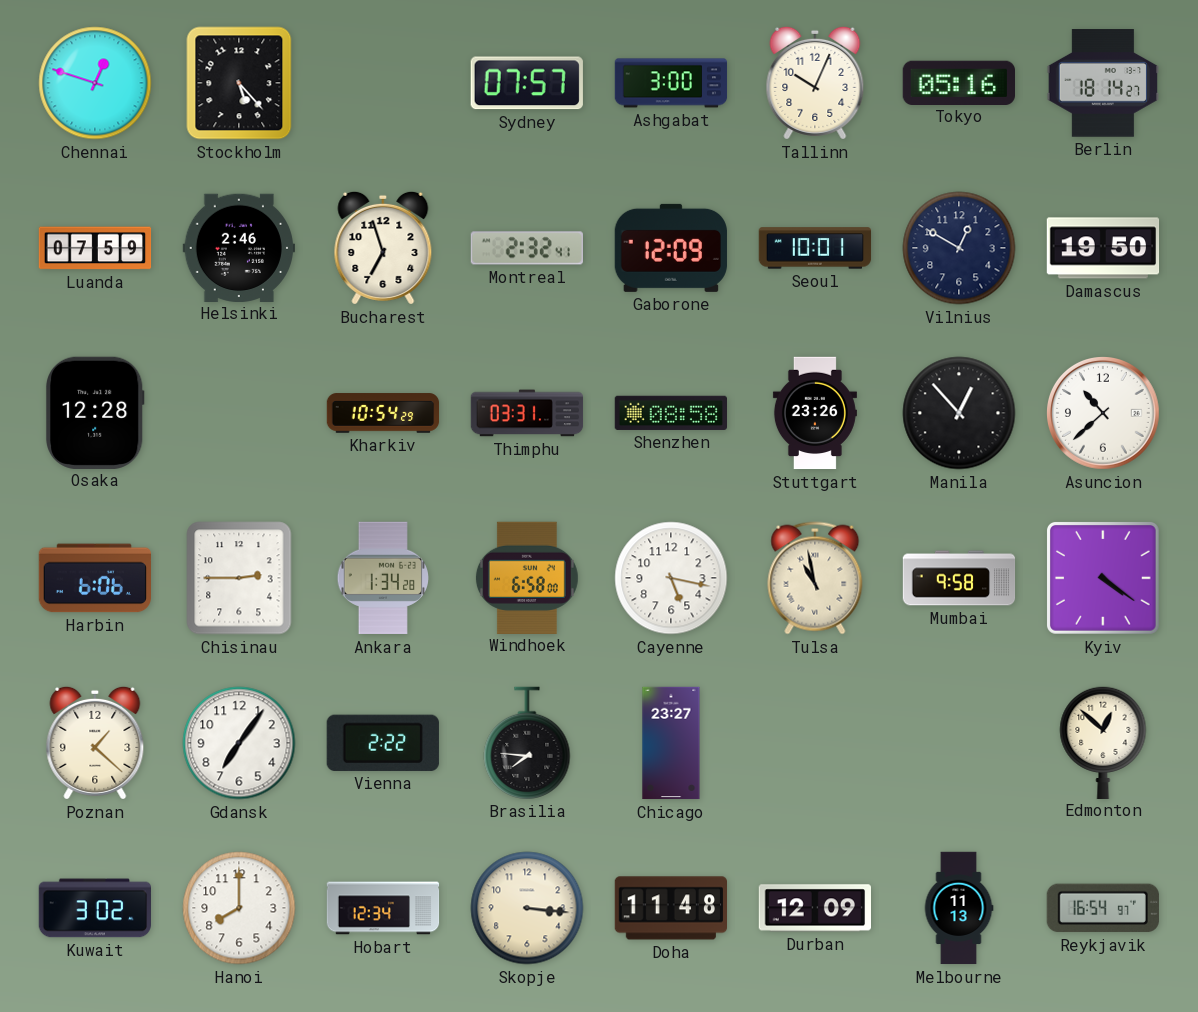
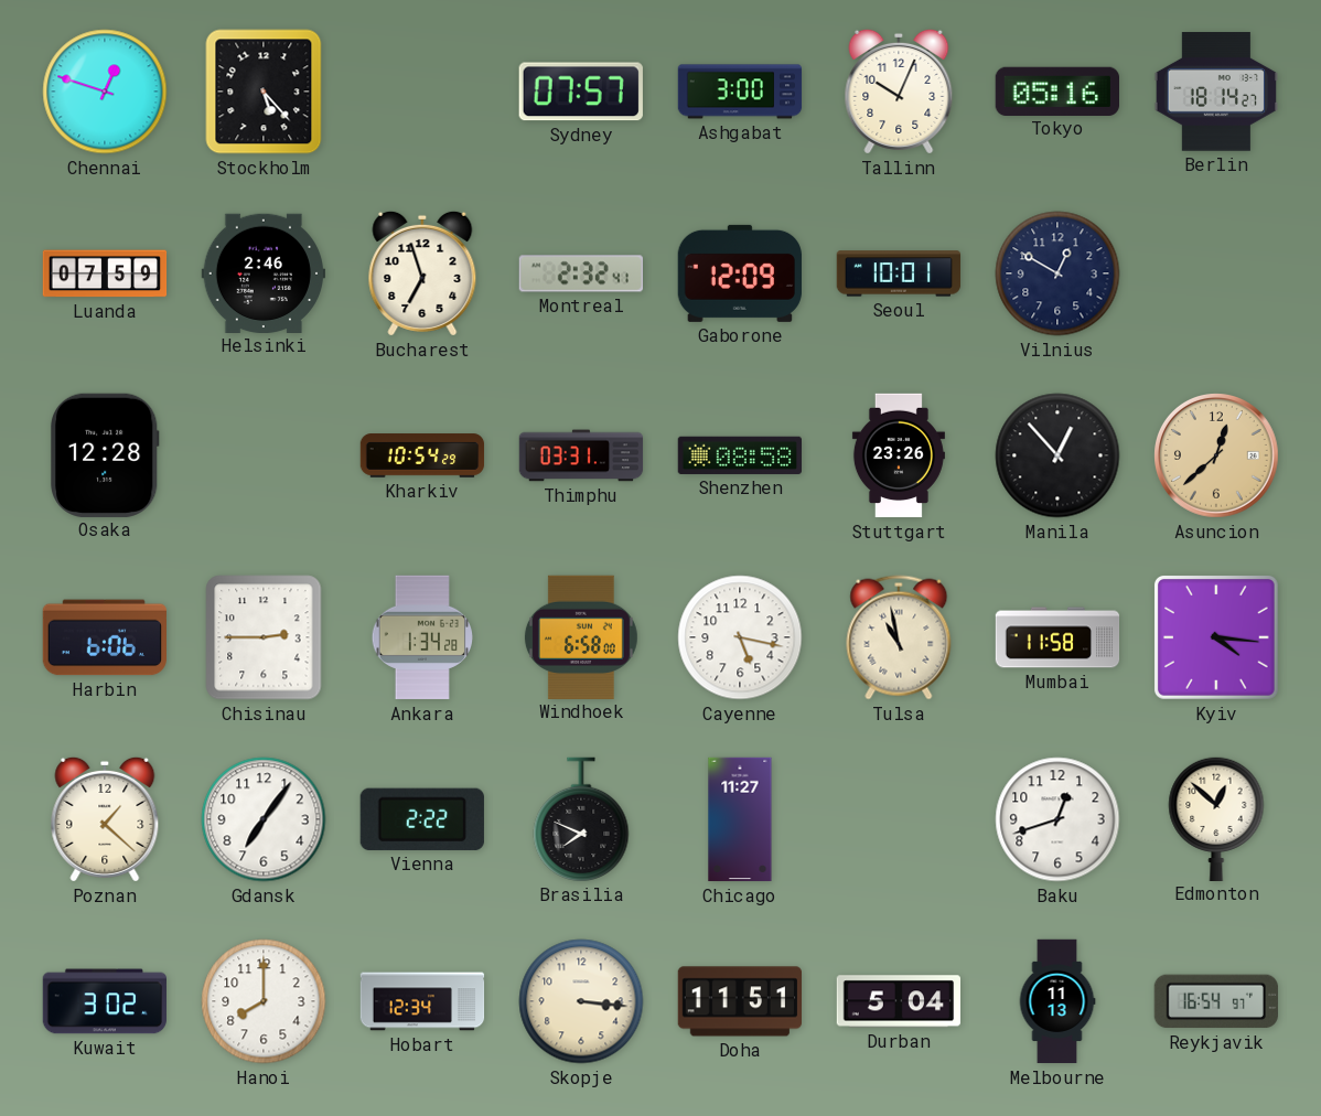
Damascus: 19:50 -> none (1103, 248)
Asuncion: 10:38 -> 12:38 (1217, 457)
Asuncion dial: white -> champagne (1217, 457)
Mumbai: 9:58 -> 11:58 (1057, 637)
Kyiv: 4:21 -> 4:16 (1216, 637)
Brasilia: 7:46 -> 7:49 (581, 819)
Chicago: 23:27 -> 11:27 (740, 819)
Baku: none -> 12:42 (1057, 819)
Doha: 11:48 -> 11:51 (739, 1001)
Durban: 12:09 -> 5:04 (898, 1001)
